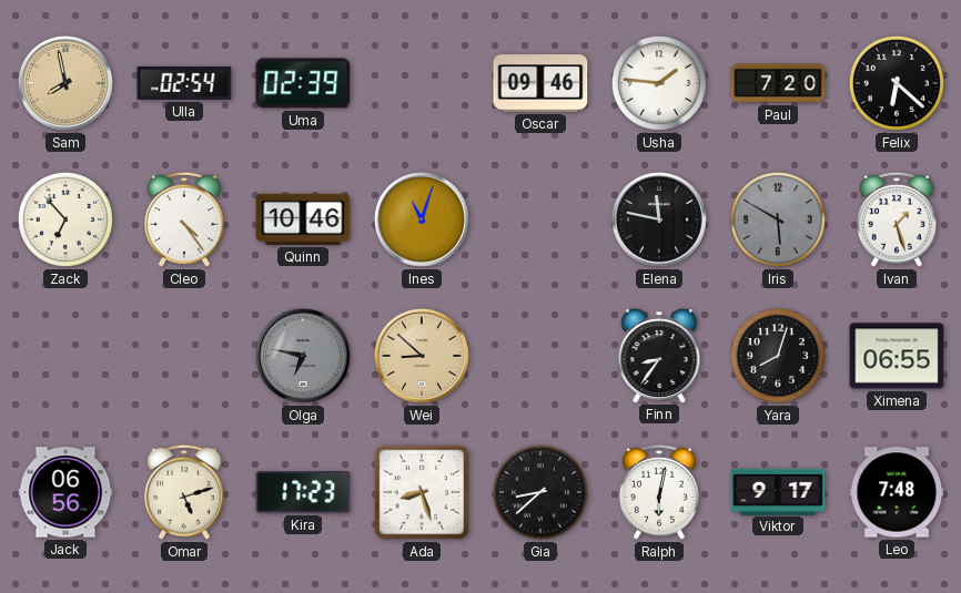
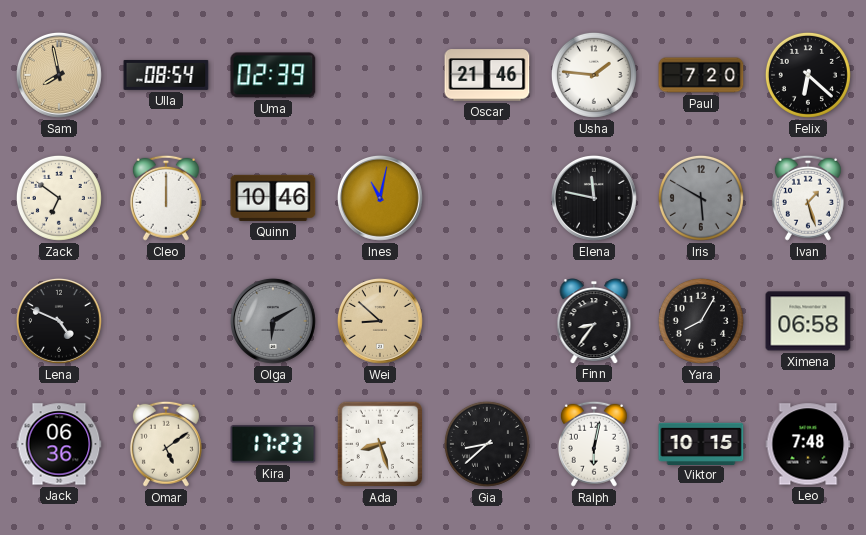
Ulla: 02:54 -> 08:54 (166, 75)
Oscar: 09:46 -> 21:46 (487, 75)
Zack: 6:53 -> 6:51 (59, 198)
Cleo: 4:24 -> 12:00 (166, 198)
Ines: 11:03 -> 11:02 (380, 198)
Lena: none -> 4:49 (59, 321)
Olga: 6:47 -> 6:10 (273, 321)
Yara: 8:03 -> 8:05 (701, 321)
Ximena: 06:55 -> 06:58 (808, 321)
Jack: 06:56 -> 06:36 (59, 444)
Omar: 5:12 -> 5:09 (166, 444)
Viktor: 9:17 -> 10:15 (701, 443)
